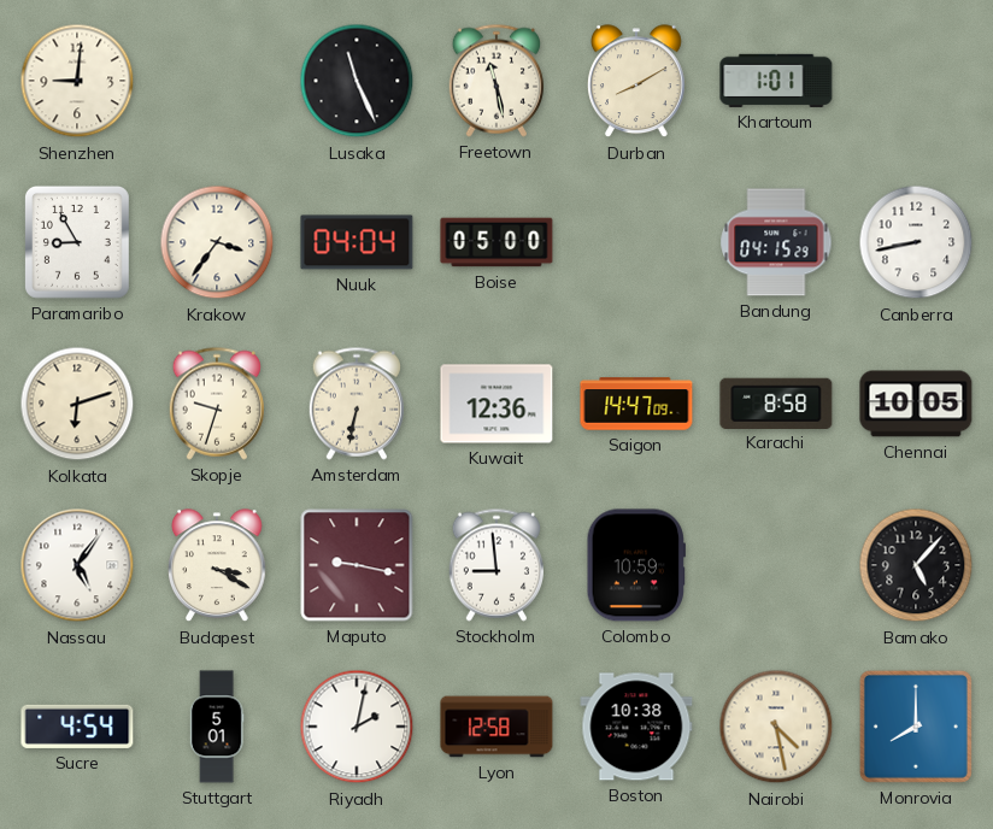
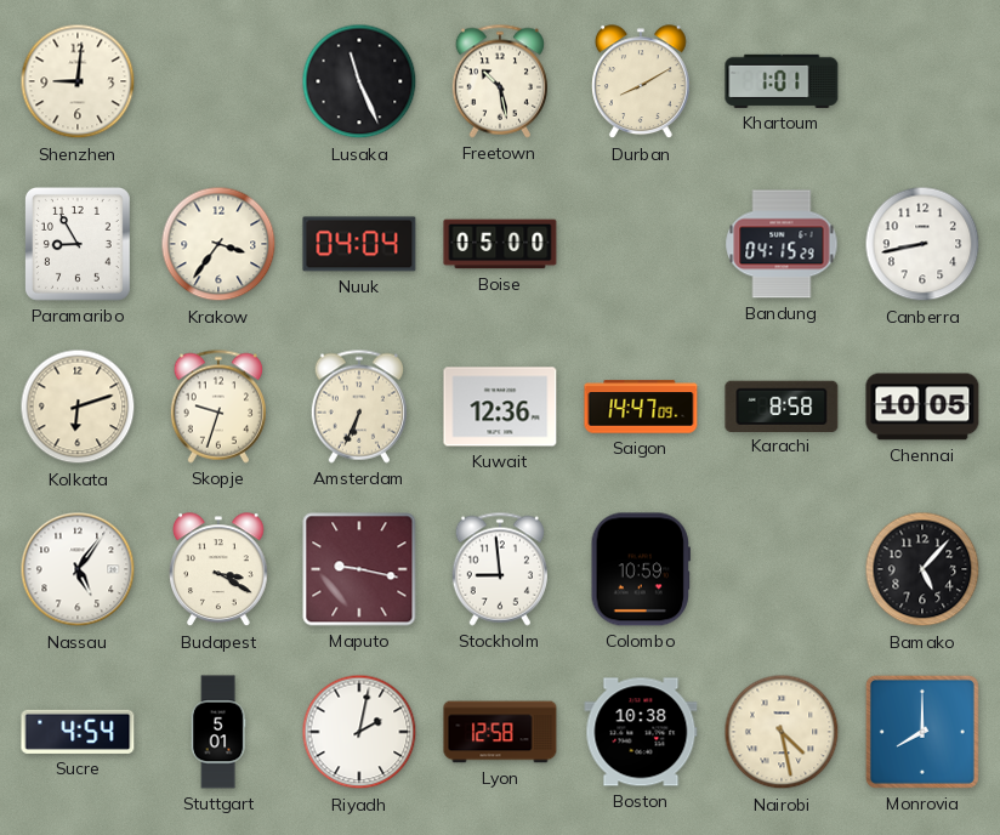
Freetown: 11:28 -> 10:28 (499, 81)
Amsterdam: 6:32 -> 6:34 (358, 407)
